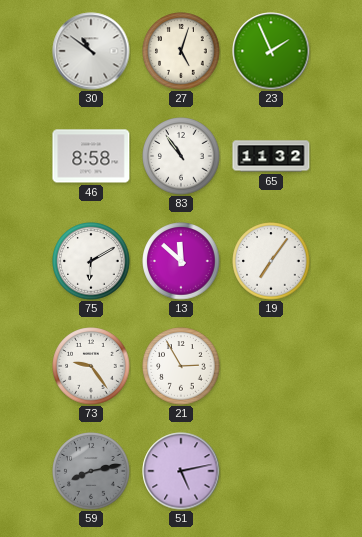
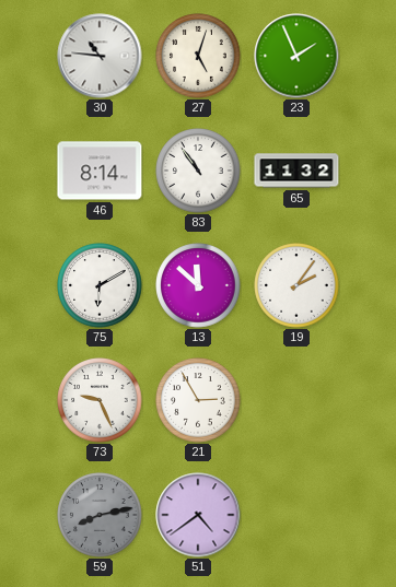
30: 10:51 -> 10:46 (100, 56)
46: 8:58 -> 8:14 (100, 171)
19: 7:06 -> 2:06 (296, 285)
73: 9:24 -> 9:26 (100, 400)
51: 5:13 -> 4:39 (198, 515)
